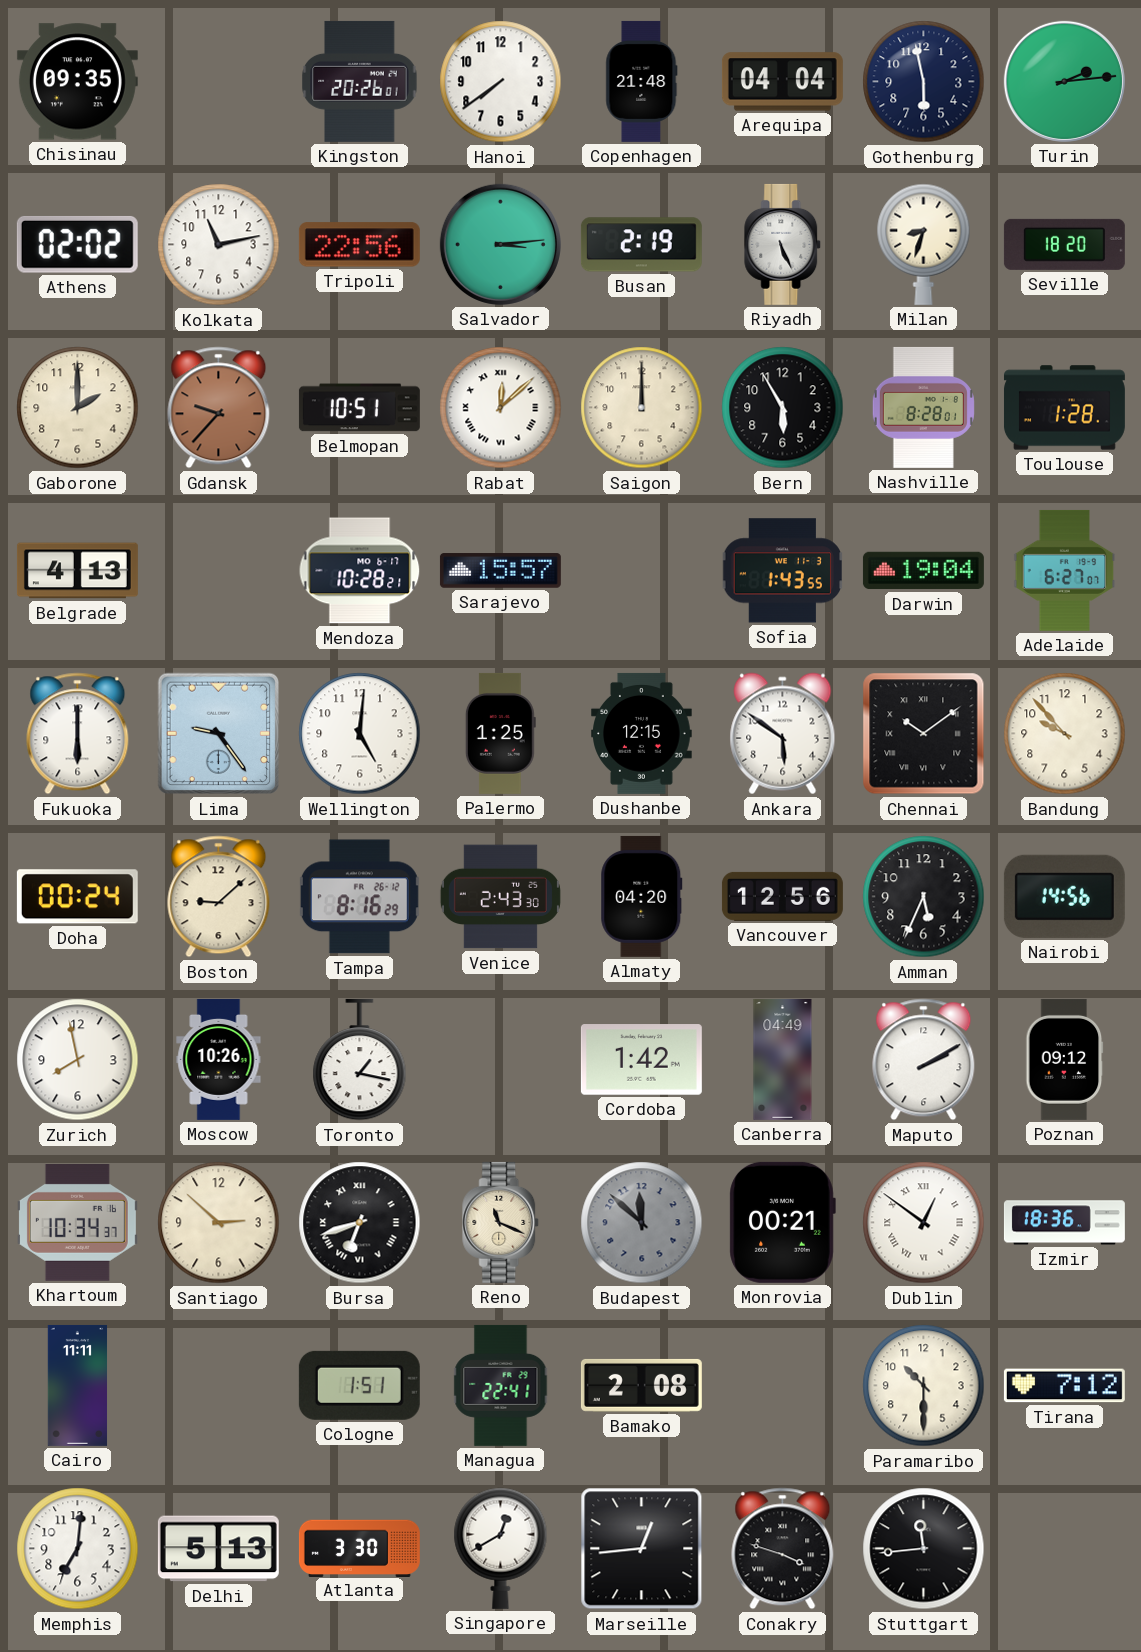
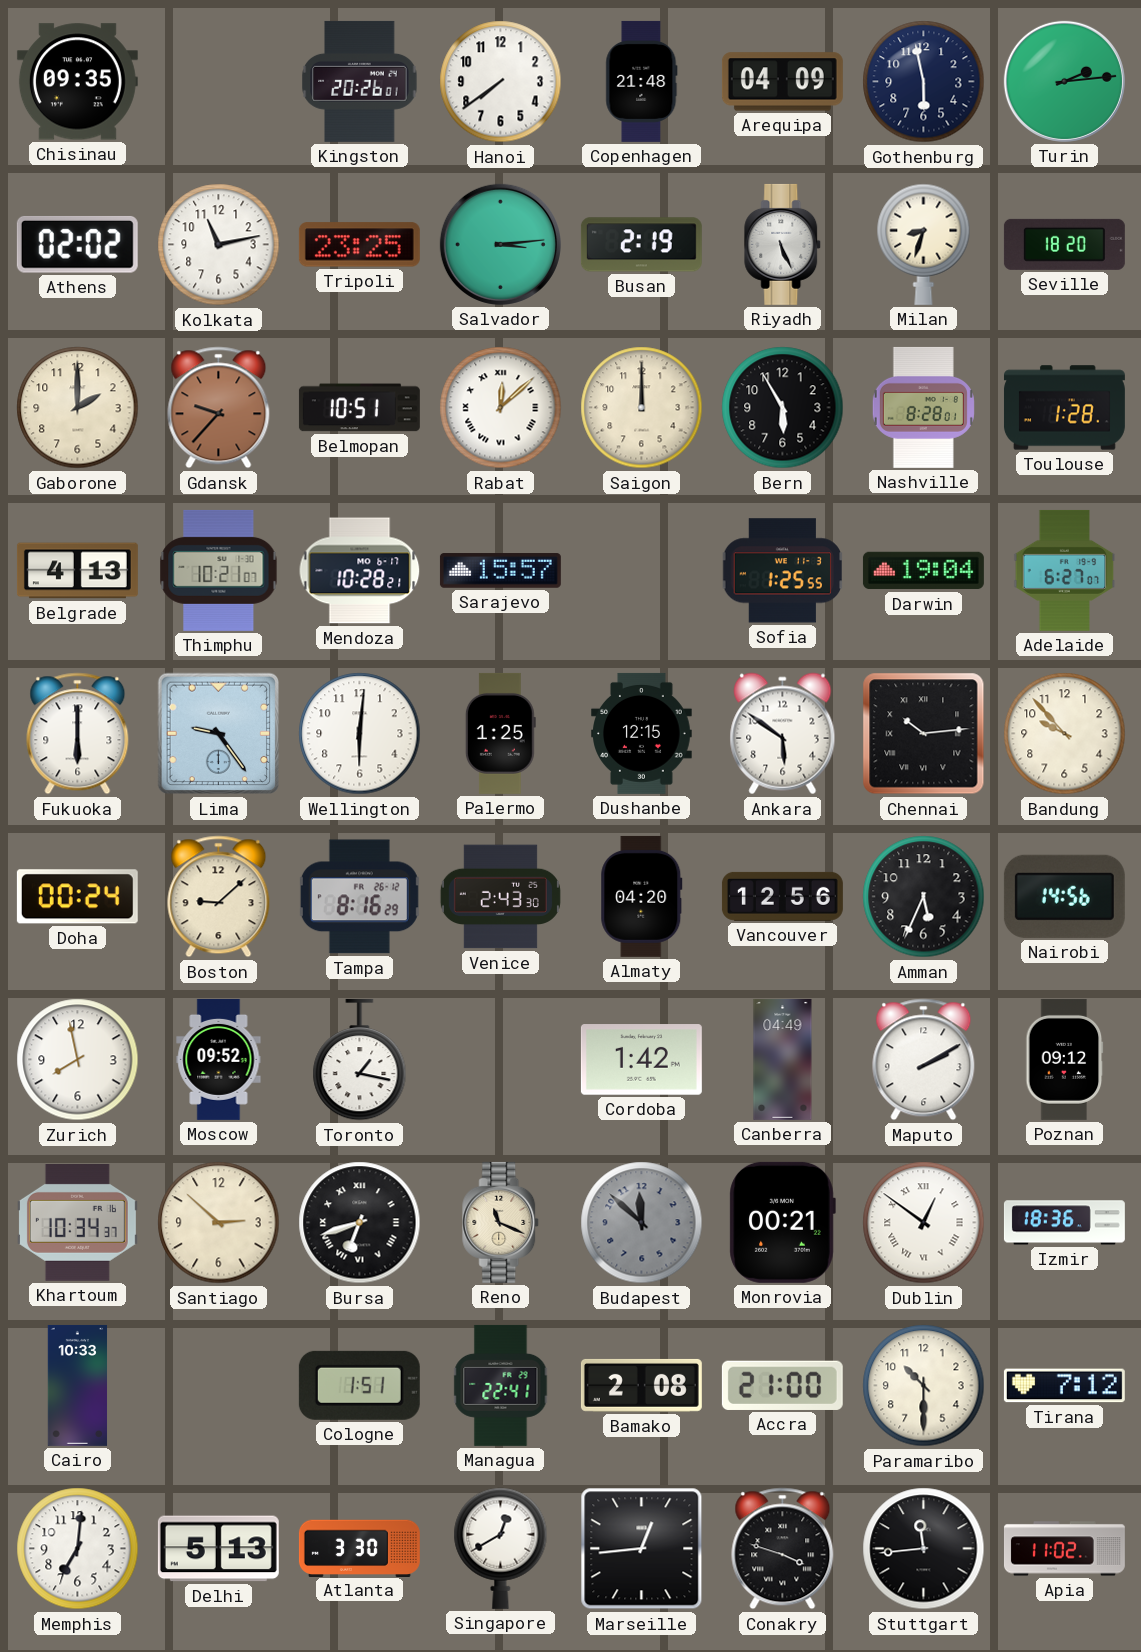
Arequipa: 04:04 -> 04:09 (782, 82)
Tripoli: 22:56 -> 23:25 (359, 245)
Thimphu: none -> 10:21 (219, 570)
Sofia: 1:43 -> 1:25 (782, 571)
Wellington: 5:01 -> 6:01 (360, 734)
Chennai: 10:09 -> 10:14 (924, 734)
Moscow: 10:26 -> 09:52 (219, 1059)
Cairo: 11:11 -> 10:33 (78, 1385)
Accra: none -> 21:00 (782, 1385)
Apia: none -> 11:02 (1064, 1549)
